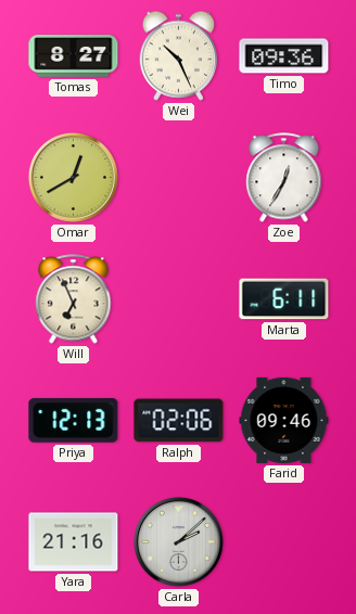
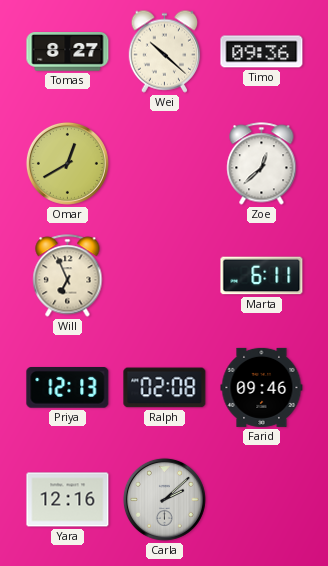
Wei: 10:26 -> 10:22 (165, 51)
Zoe: 12:35 -> 12:38 (262, 164)
Ralph: 02:06 -> 02:08 (165, 388)
Yara: 21:16 -> 12:16 (68, 500)
